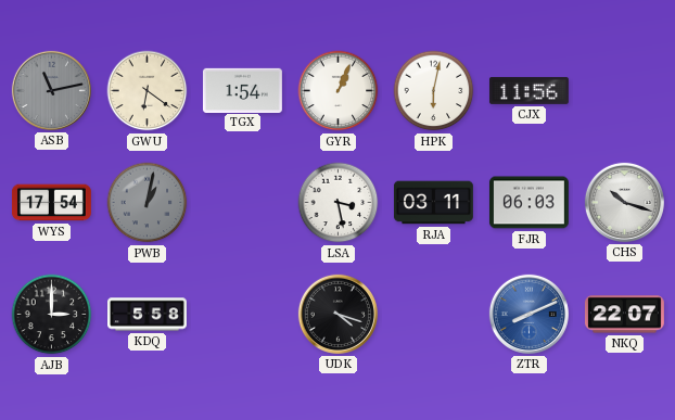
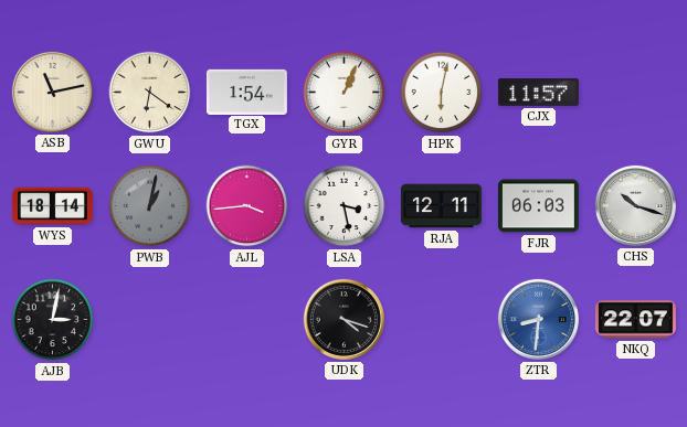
ASB dial: grey -> cream (52, 92)
CJX: 11:56 -> 11:57 (538, 92)
WYS: 17:54 -> 18:14 (52, 206)
AJL: none -> 3:44 (247, 206)
RJA: 03:11 -> 12:11 (441, 206)
AJB: 3:00 -> 3:02 (53, 320)
KDQ: 5:58 -> none (148, 315)
ZTR: 8:11 -> 8:31 (538, 319)
